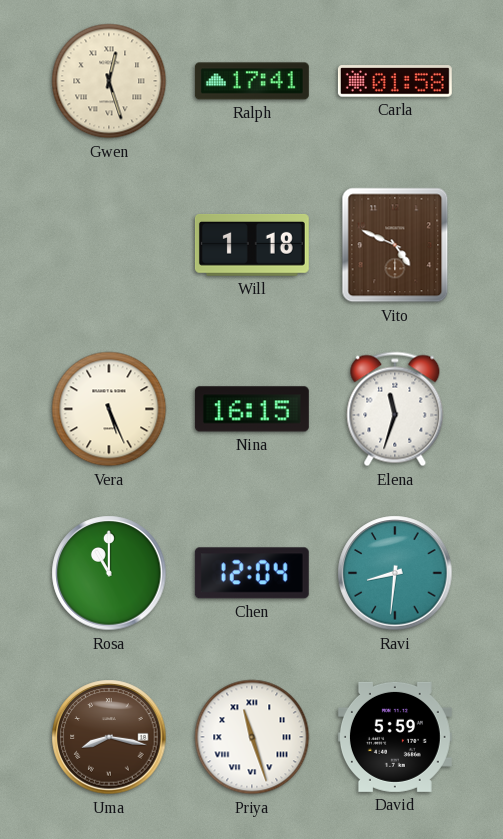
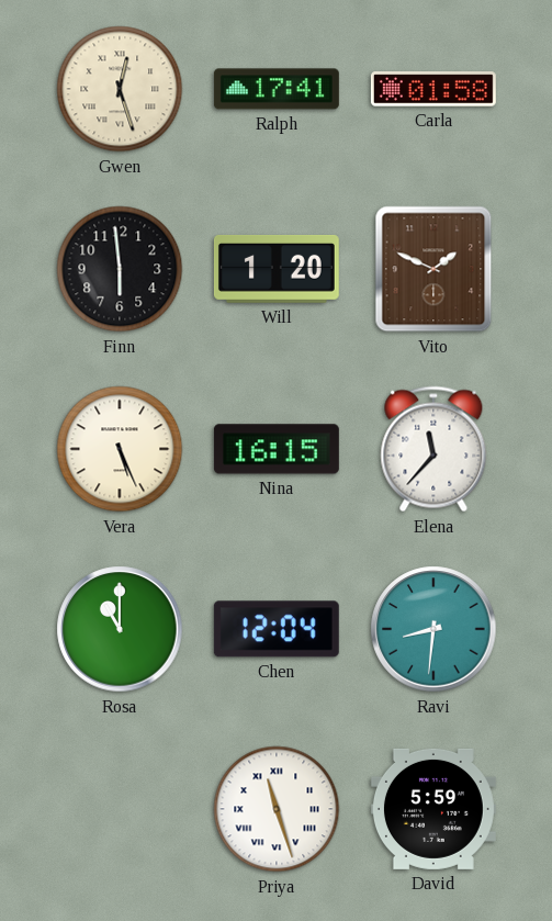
Finn: none -> 5:59 (120, 269)
Will: 1:18 -> 1:20 (277, 270)
Vito: 4:49 -> 1:49 (433, 269)
Elena: 11:33 -> 11:37 (433, 449)
Uma: 8:17 -> none (109, 737)
